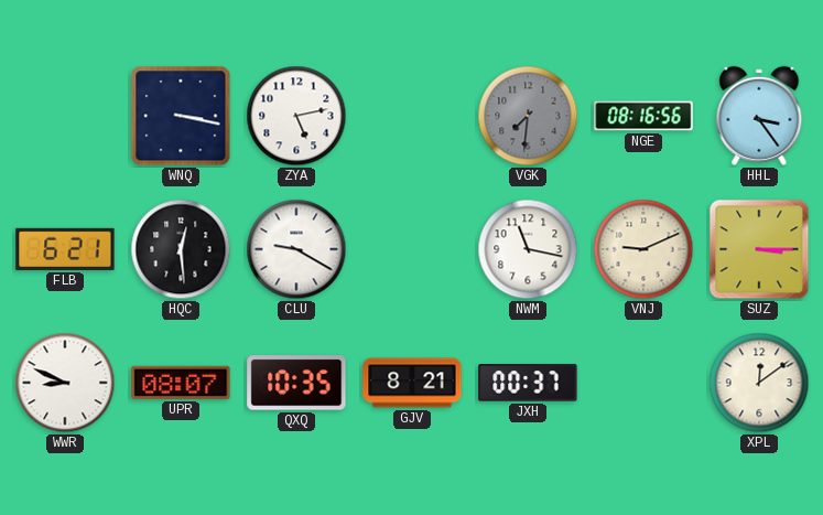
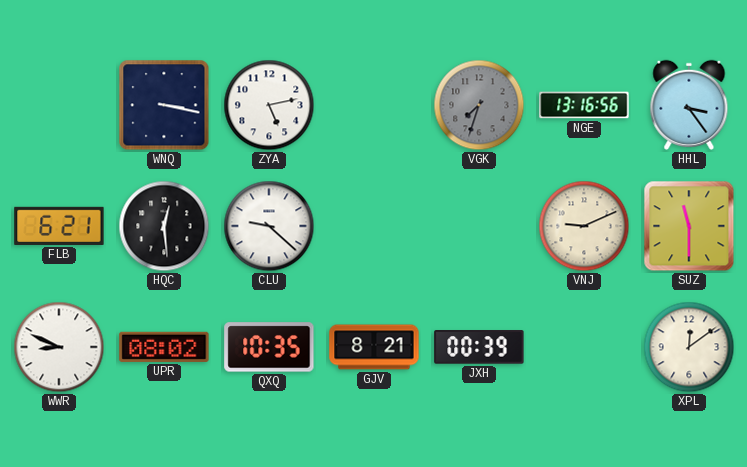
VGK: 7:31 -> 7:33 (479, 105)
NGE: 08:16 -> 13:16 (584, 105)
CLU: 9:20 -> 9:22 (269, 226)
NWM: 11:17 -> none (528, 249)
SUZ: 3:15 -> 11:30 (689, 226)
UPR: 08:07 -> 08:02 (164, 347)
JXH: 00:37 -> 00:39 (479, 347)
